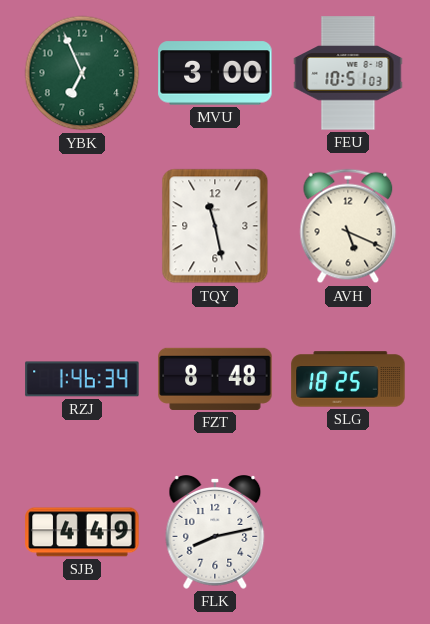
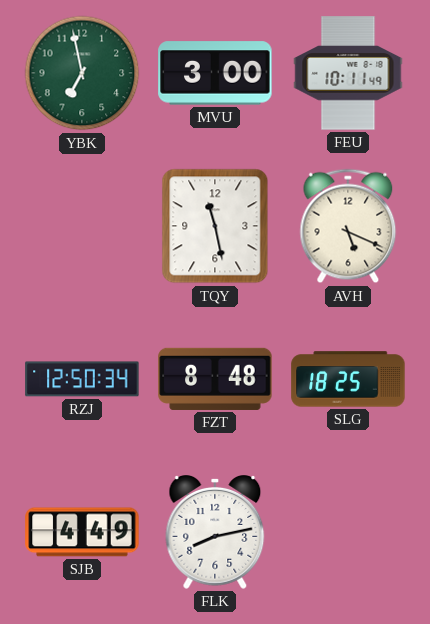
YBK: 6:56 -> 6:58 (82, 73)
FEU: 10:51 -> 10:11 (348, 73)
RZJ: 1:46 -> 12:50 (82, 379)
